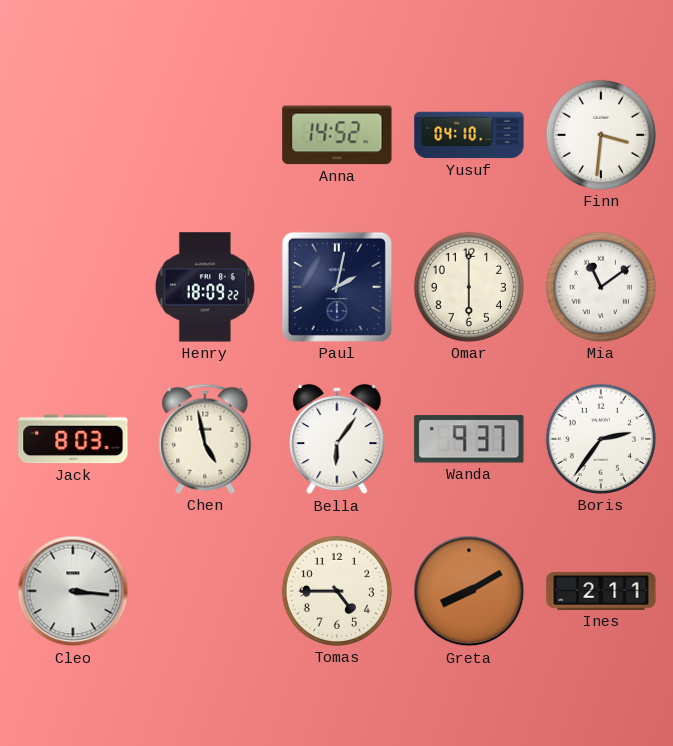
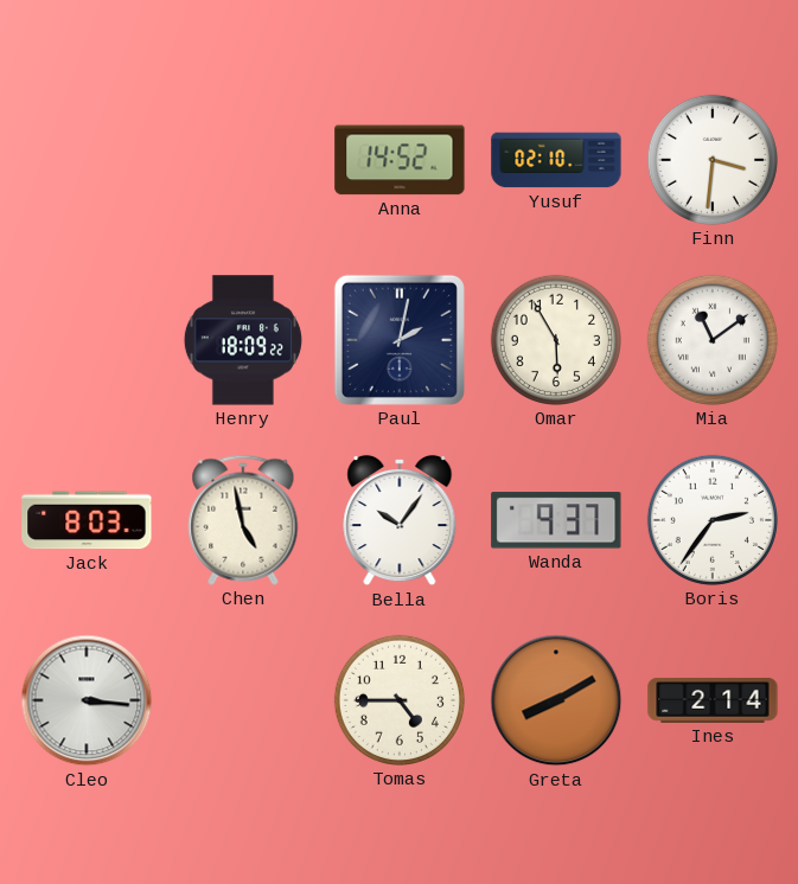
Yusuf: 04:10 -> 02:10 (556, 160)
Omar: 6:00 -> 5:55 (556, 340)
Bella: 6:06 -> 10:06 (400, 520)
Ines: 2:11 -> 2:14 (713, 700)
